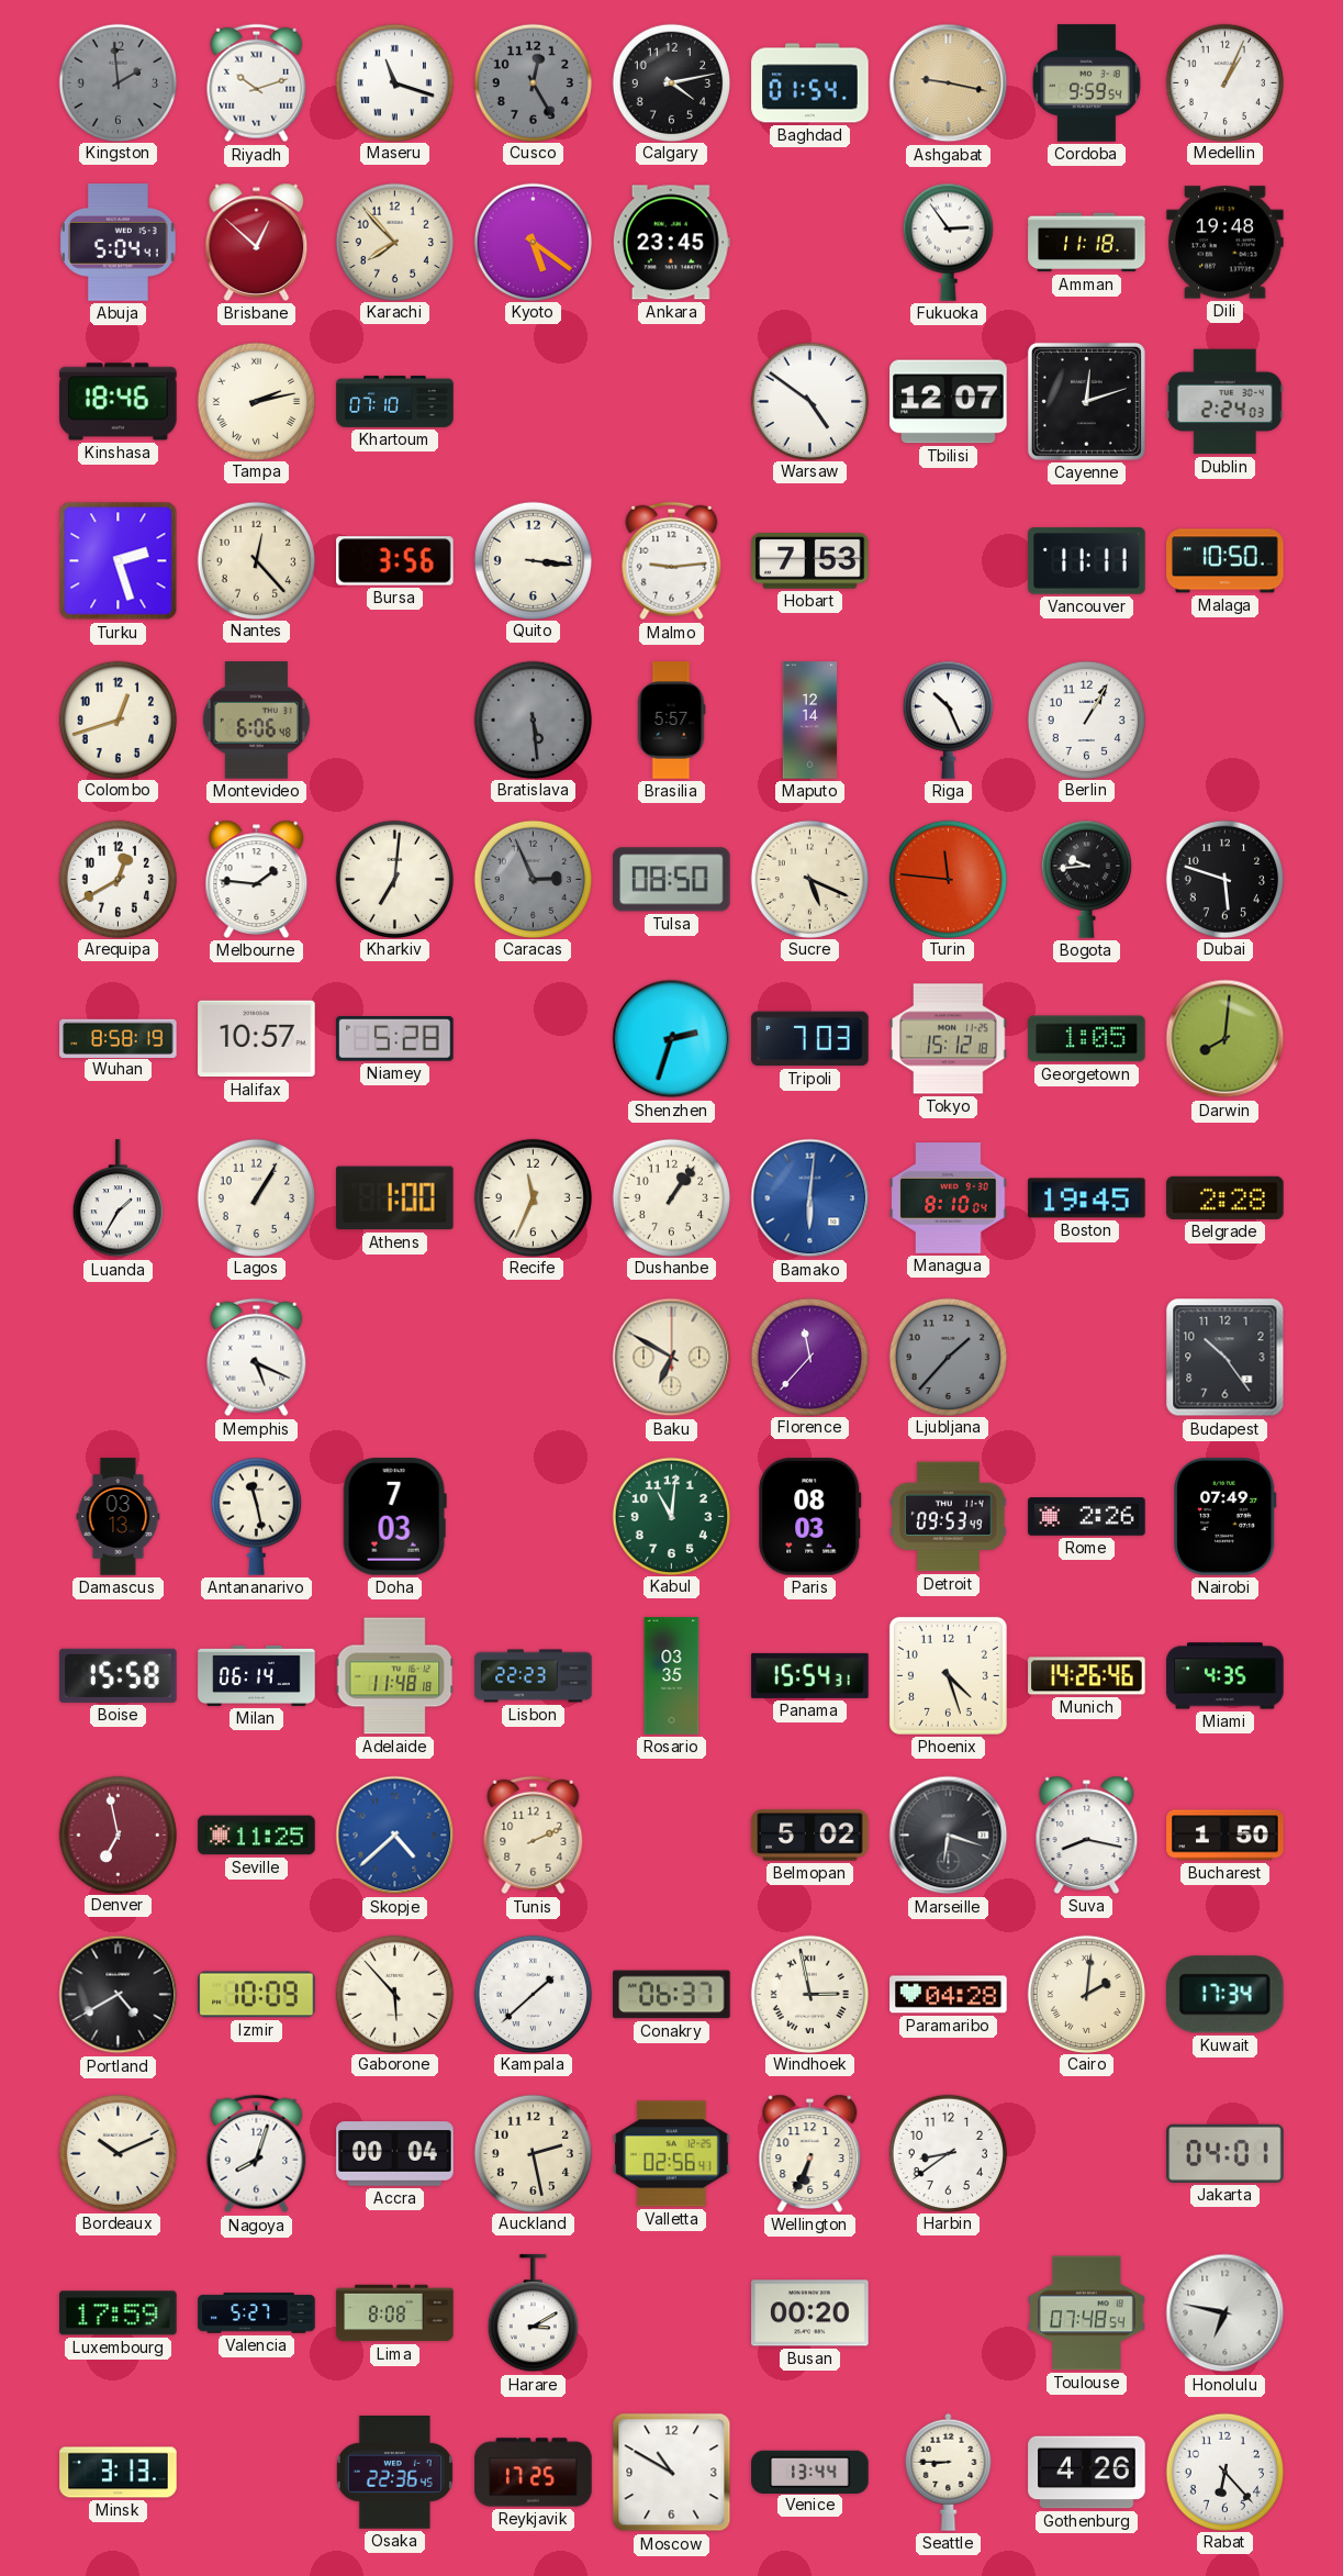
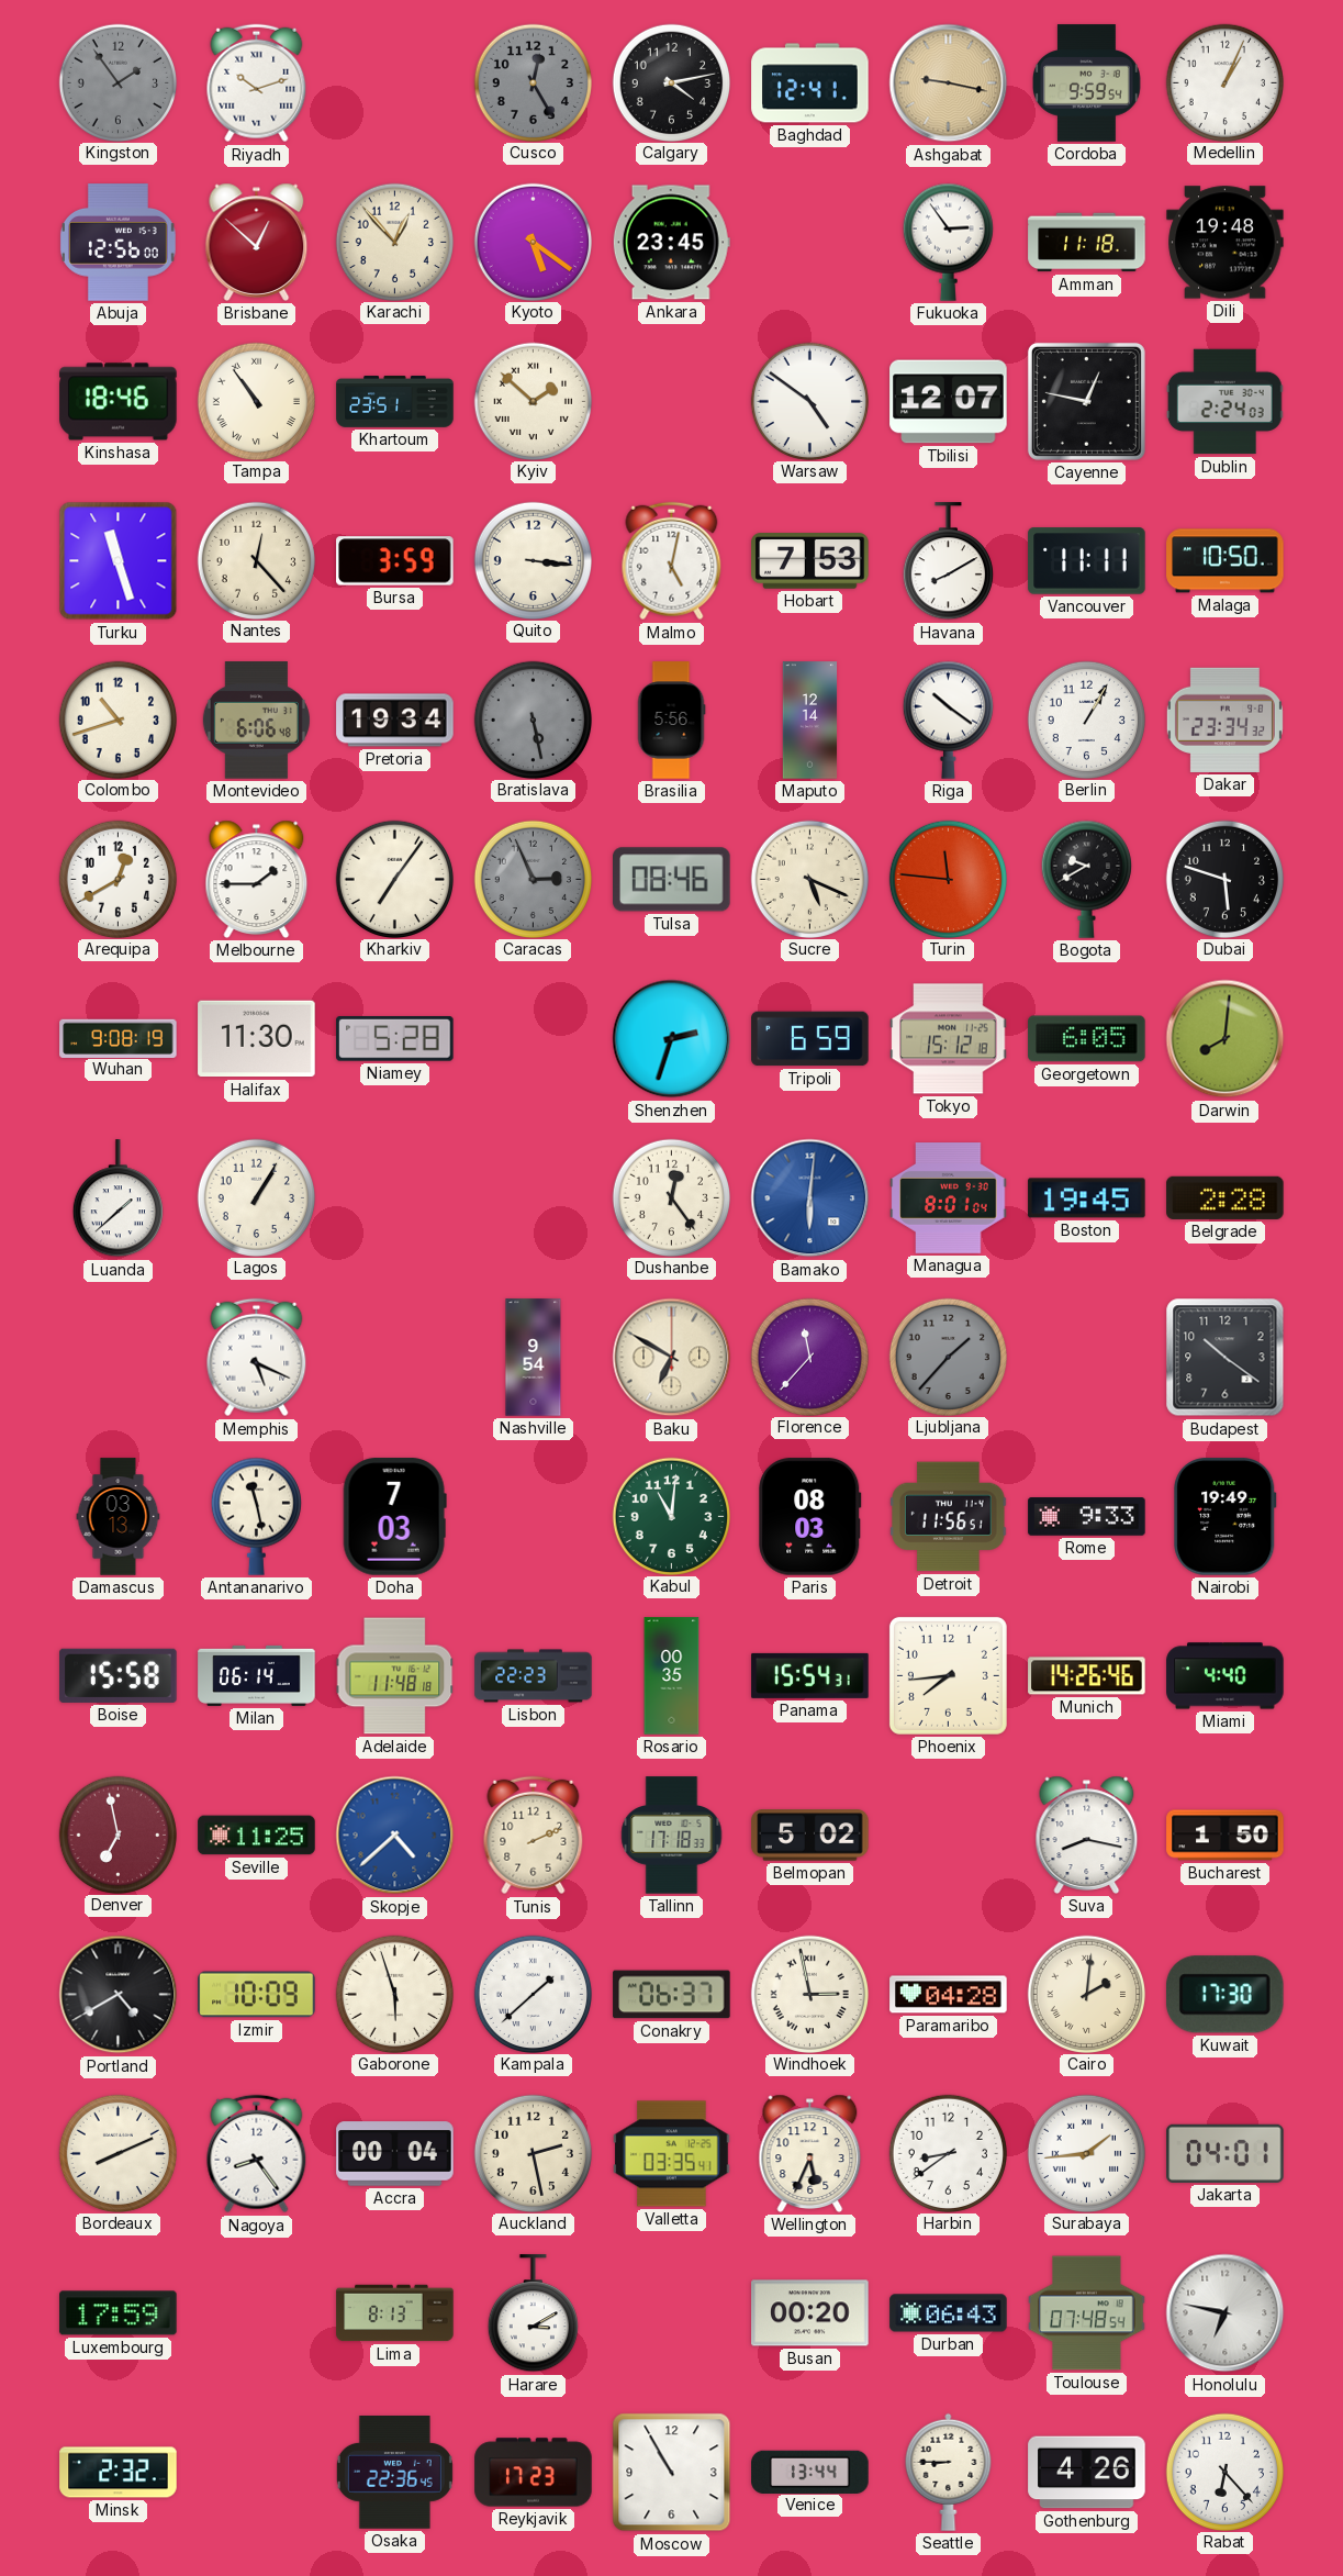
Kingston: 1:59 -> 1:54 (117, 82)
Maseru: 11:18 -> none (394, 82)
Baghdad: 01:54 -> 12:41 (810, 83)
Abuja: 5:04 -> 12:56 (119, 243)
Karachi: 7:53 -> 12:53 (394, 242)
Tampa: 2:13 -> 10:54 (256, 401)
Khartoum: 07:10 -> 23:51 (395, 402)
Kyiv: none -> 1:52 (533, 401)
Cayenne: 12:12 -> 12:47 (1086, 401)
Turku: 2:27 -> 11:27 (119, 561)
Bursa: 3:56 -> 3:59 (395, 561)
Malmo: 9:14 -> 5:02 (672, 561)
Havana: none -> 8:10 (948, 561)
Colombo: 12:42 -> 10:42 (117, 720)
Pretoria: none -> 19:34 (395, 721)
Bratislava: 5:29 -> 5:28 (533, 720)
Brasilia: 5:57 -> 5:56 (671, 721)
Riga: 10:26 -> 10:21 (948, 720)
Dakar: none -> 23:34 (1224, 720)
Melbourne: 1:46 -> 1:45 (257, 879)
Kharkiv: 7:01 -> 7:06 (394, 879)
Tulsa: 08:50 -> 08:46 (672, 880)
Bogota: 9:44 -> 9:40 (1086, 879)
Wuhan: 8:58 -> 9:08 (119, 1038)
Halifax: 10:57 -> 11:30 (257, 1039)
Tripoli: 7:03 -> 6:59 (810, 1039)
Georgetown: 1:05 -> 6:05 (1087, 1039)
Luanda: 1:35 -> 1:38 (117, 1198)
Athens: 1:00 -> none (395, 1198)
Recife: 11:34 -> none (533, 1197)
Dushanbe: 1:06 -> 12:24 (671, 1197)
Managua: 8:10 -> 8:01 (949, 1198)
Nashville: none -> 9:54 (534, 1358)
Budapest: 10:24 -> 10:21 (1226, 1358)
Detroit: 09:53 -> 11:56 (949, 1517)
Rome: 2:26 -> 9:33 (1087, 1517)
Nairobi: 07:49 -> 19:49 (1226, 1517)
Rosario: 03:35 -> 00:35 (672, 1676)
Phoenix: 4:27 -> 7:44 (948, 1675)
Miami: 4:35 -> 4:40 (1226, 1676)
Tallinn: none -> 17:18 (672, 1836)
Marseille: 6:18 -> none (949, 1836)
Gaborone: 5:53 -> 5:57 (394, 1994)
Kuwait: 17:34 -> 17:30 (1224, 1995)
Bordeaux: 10:11 -> 8:11 (117, 2153)
Nagoya: 8:03 -> 8:24 (257, 2154)
Valletta: 02:56 -> 03:35 (672, 2154)
Wellington: 6:34 -> 5:34 (810, 2153)
Surabaya: none -> 1:44 (1086, 2153)
Valencia: 5:27 -> none (257, 2313)
Lima: 8:08 -> 8:13 (395, 2313)
Durban: none -> 06:43 (949, 2313)
Minsk: 3:13 -> 2:32 (119, 2473)
Reykjavik: 17:25 -> 17:23 (534, 2473)
Moscow: 10:50 -> 10:55 (672, 2473)
